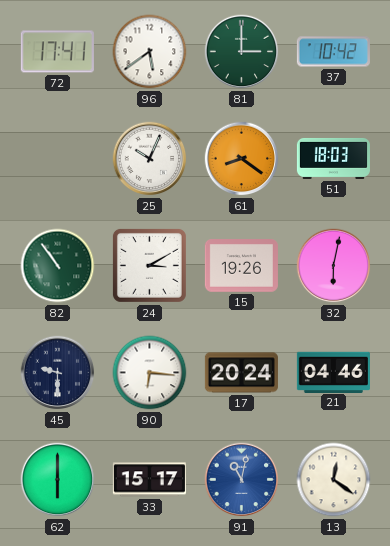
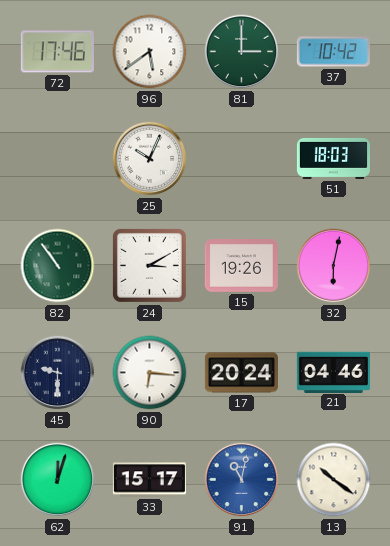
72: 17:41 -> 17:46 (57, 52)
61: 8:21 -> none (242, 159)
62: 6:00 -> 12:03 (58, 480)
13: 12:21 -> 10:21 (334, 480)
